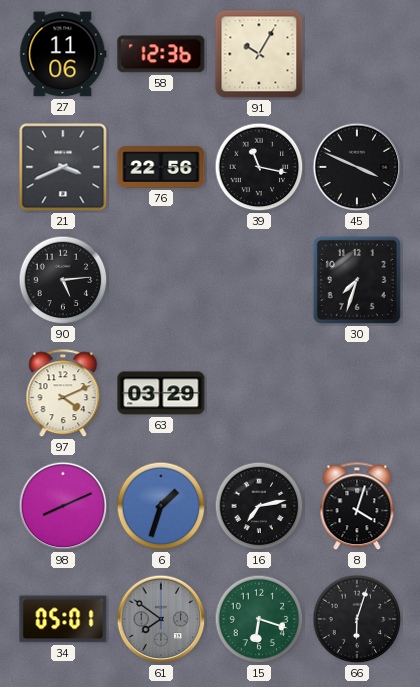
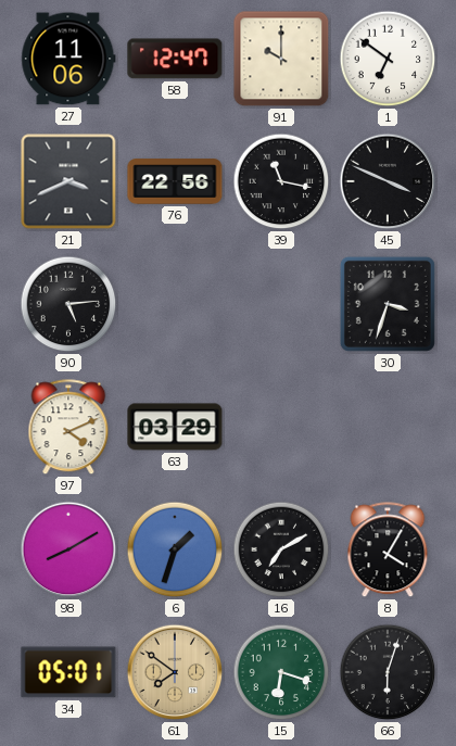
58: 12:36 -> 12:47 (175, 59)
91: 10:05 -> 10:00 (281, 59)
1: none -> 6:51 (388, 59)
30: 7:33 -> 3:33 (388, 304)
98: 8:11 -> 8:10 (68, 549)
16: 7:13 -> 7:10 (281, 549)
8: 4:03 -> 4:05 (388, 551)
61 dial: grey -> champagne (175, 672)
